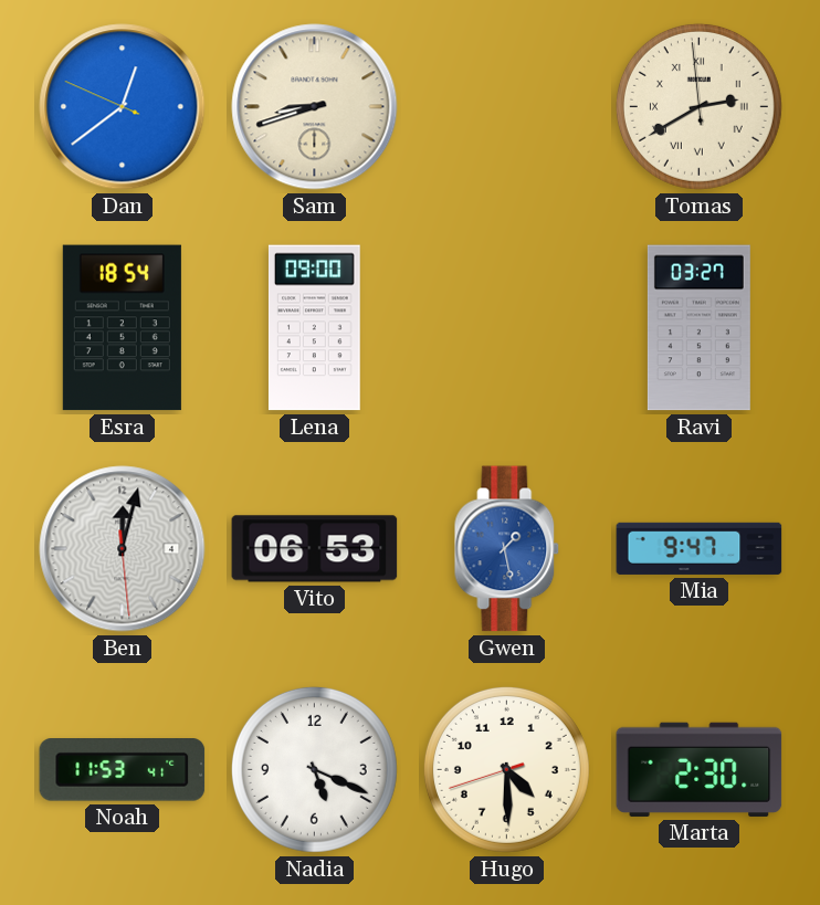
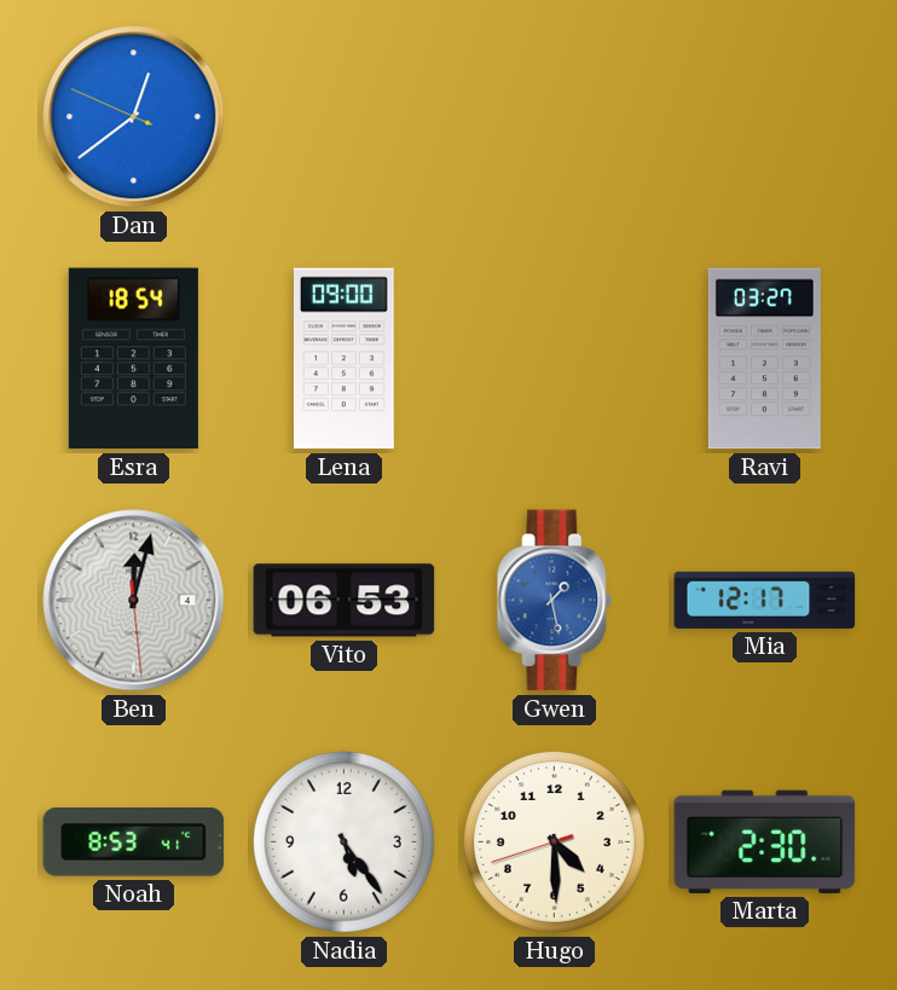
Sam: 8:42 -> none (315, 107)
Tomas: 2:39 -> none (698, 106)
Mia: 9:47 -> 12:17 (765, 600)
Noah: 11:53 -> 8:53 (134, 843)
Nadia: 5:19 -> 5:24 (343, 841)
